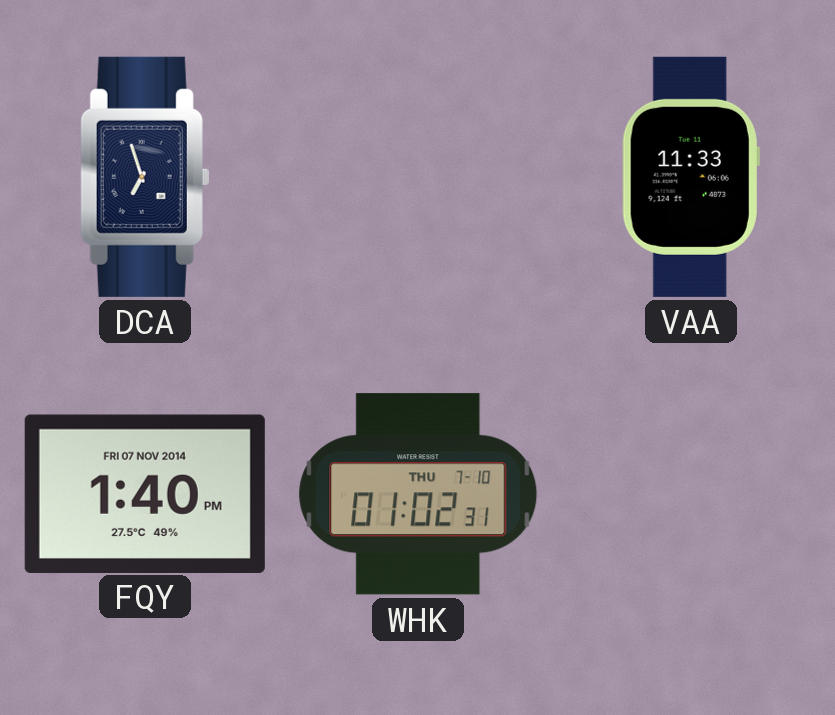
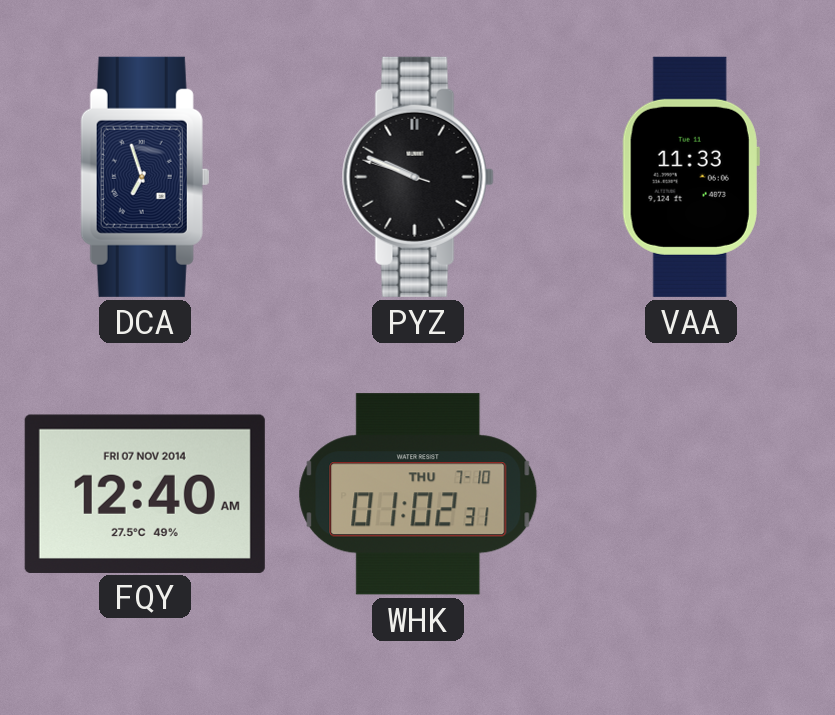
PYZ: none -> 9:48 (418, 177)
FQY: 1:40 -> 12:40 (145, 493)
